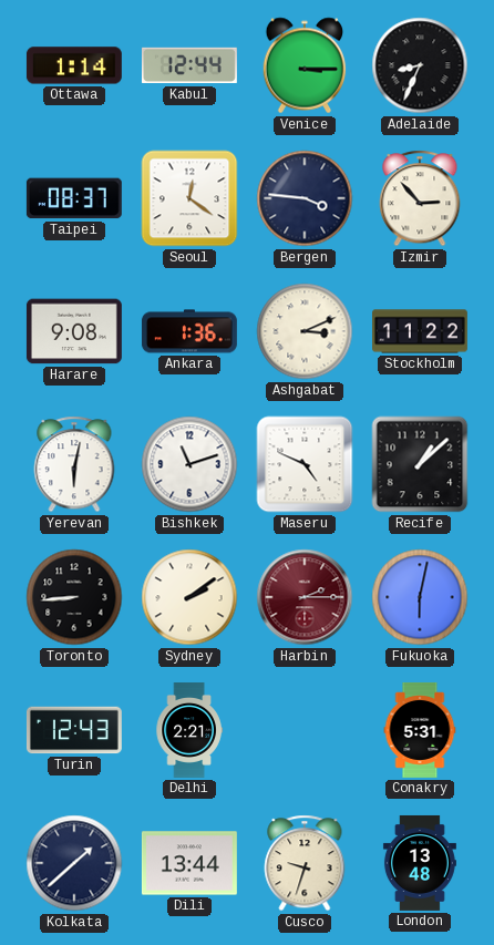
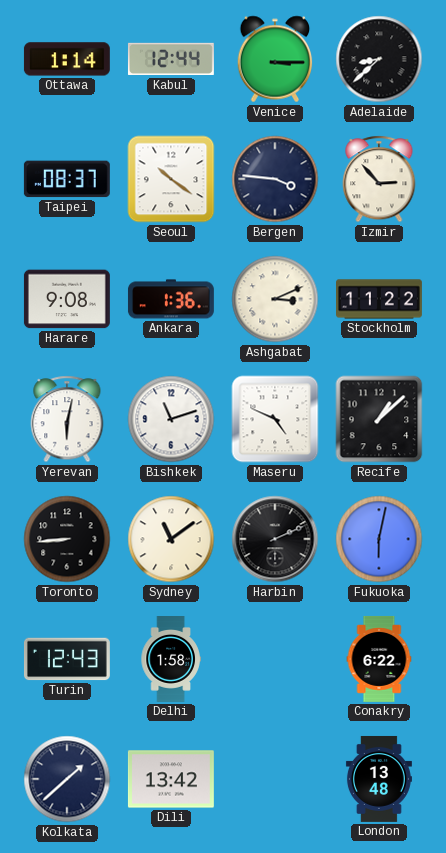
Adelaide: 8:34 -> 8:38 (379, 59)
Seoul: 12:21 -> 10:21 (171, 179)
Sydney: 2:09 -> 11:09 (171, 539)
Harbin: 2:15 -> 2:11 (275, 539)
Harbin dial: burgundy -> black (275, 539)
Delhi: 2:21 -> 1:58 (171, 660)
Conakry: 5:31 -> 6:22 (379, 659)
Dili: 13:44 -> 13:42 (171, 779)
Cusco: 9:33 -> none (305, 863)
